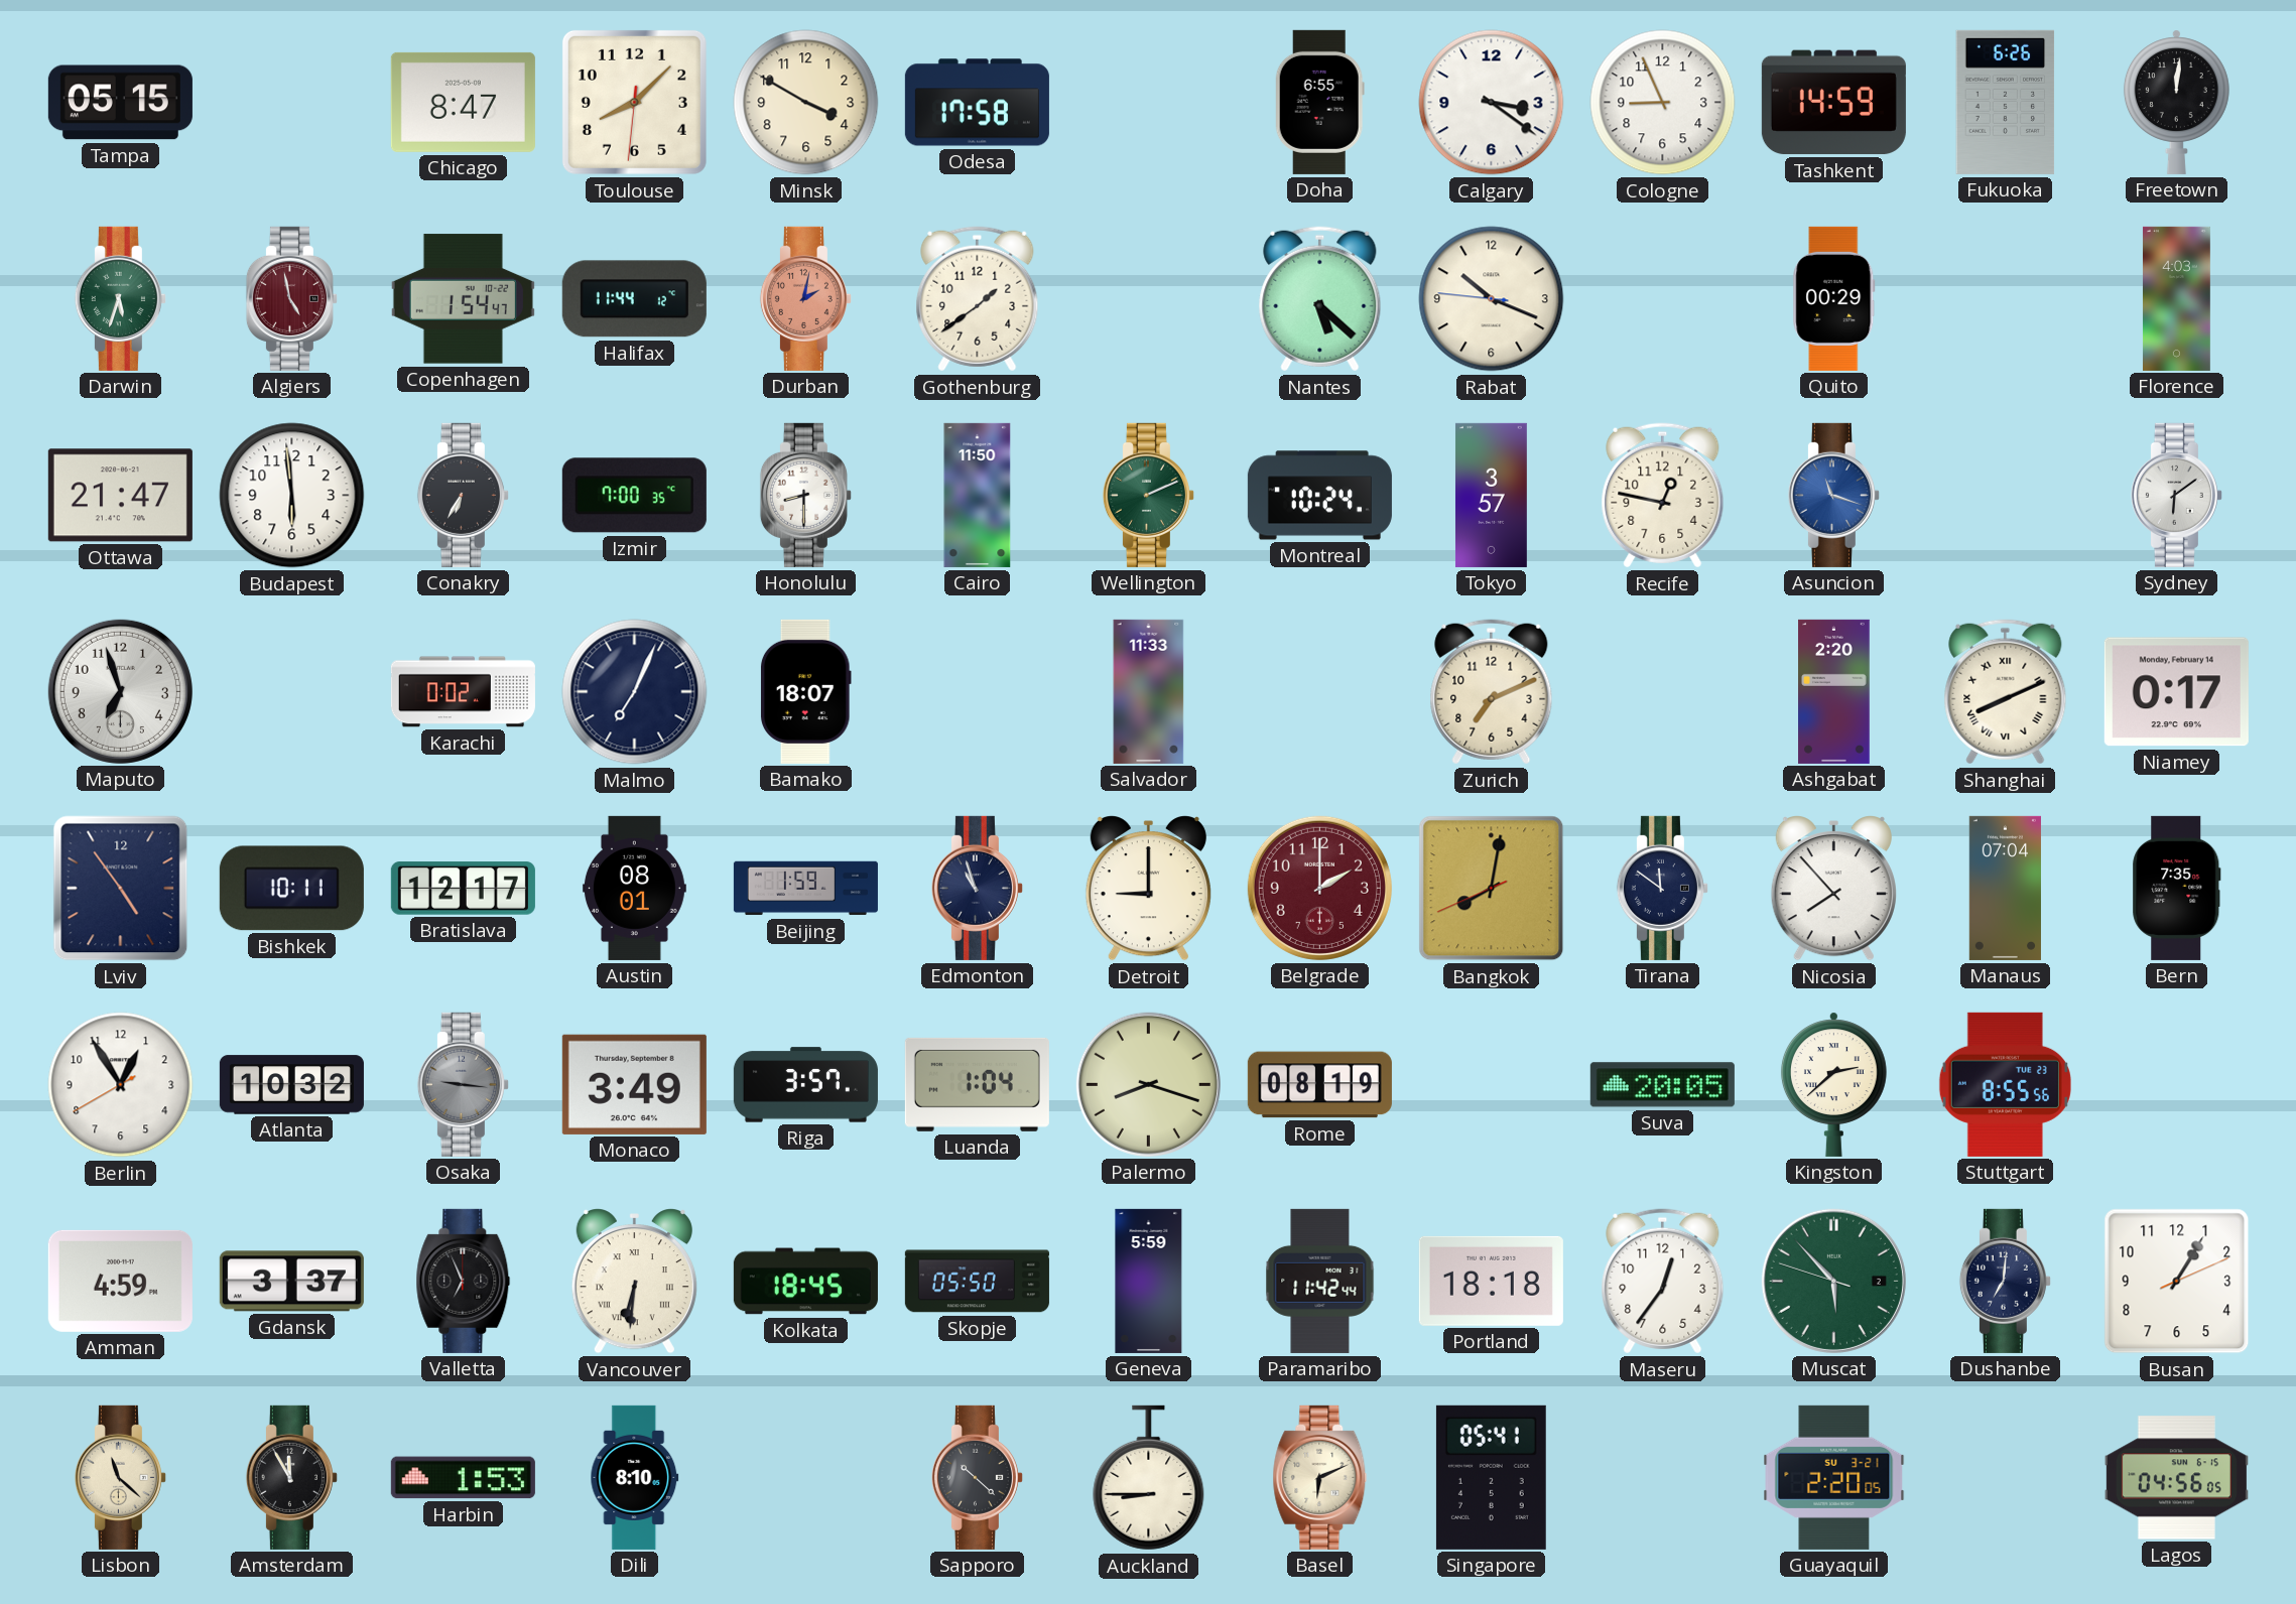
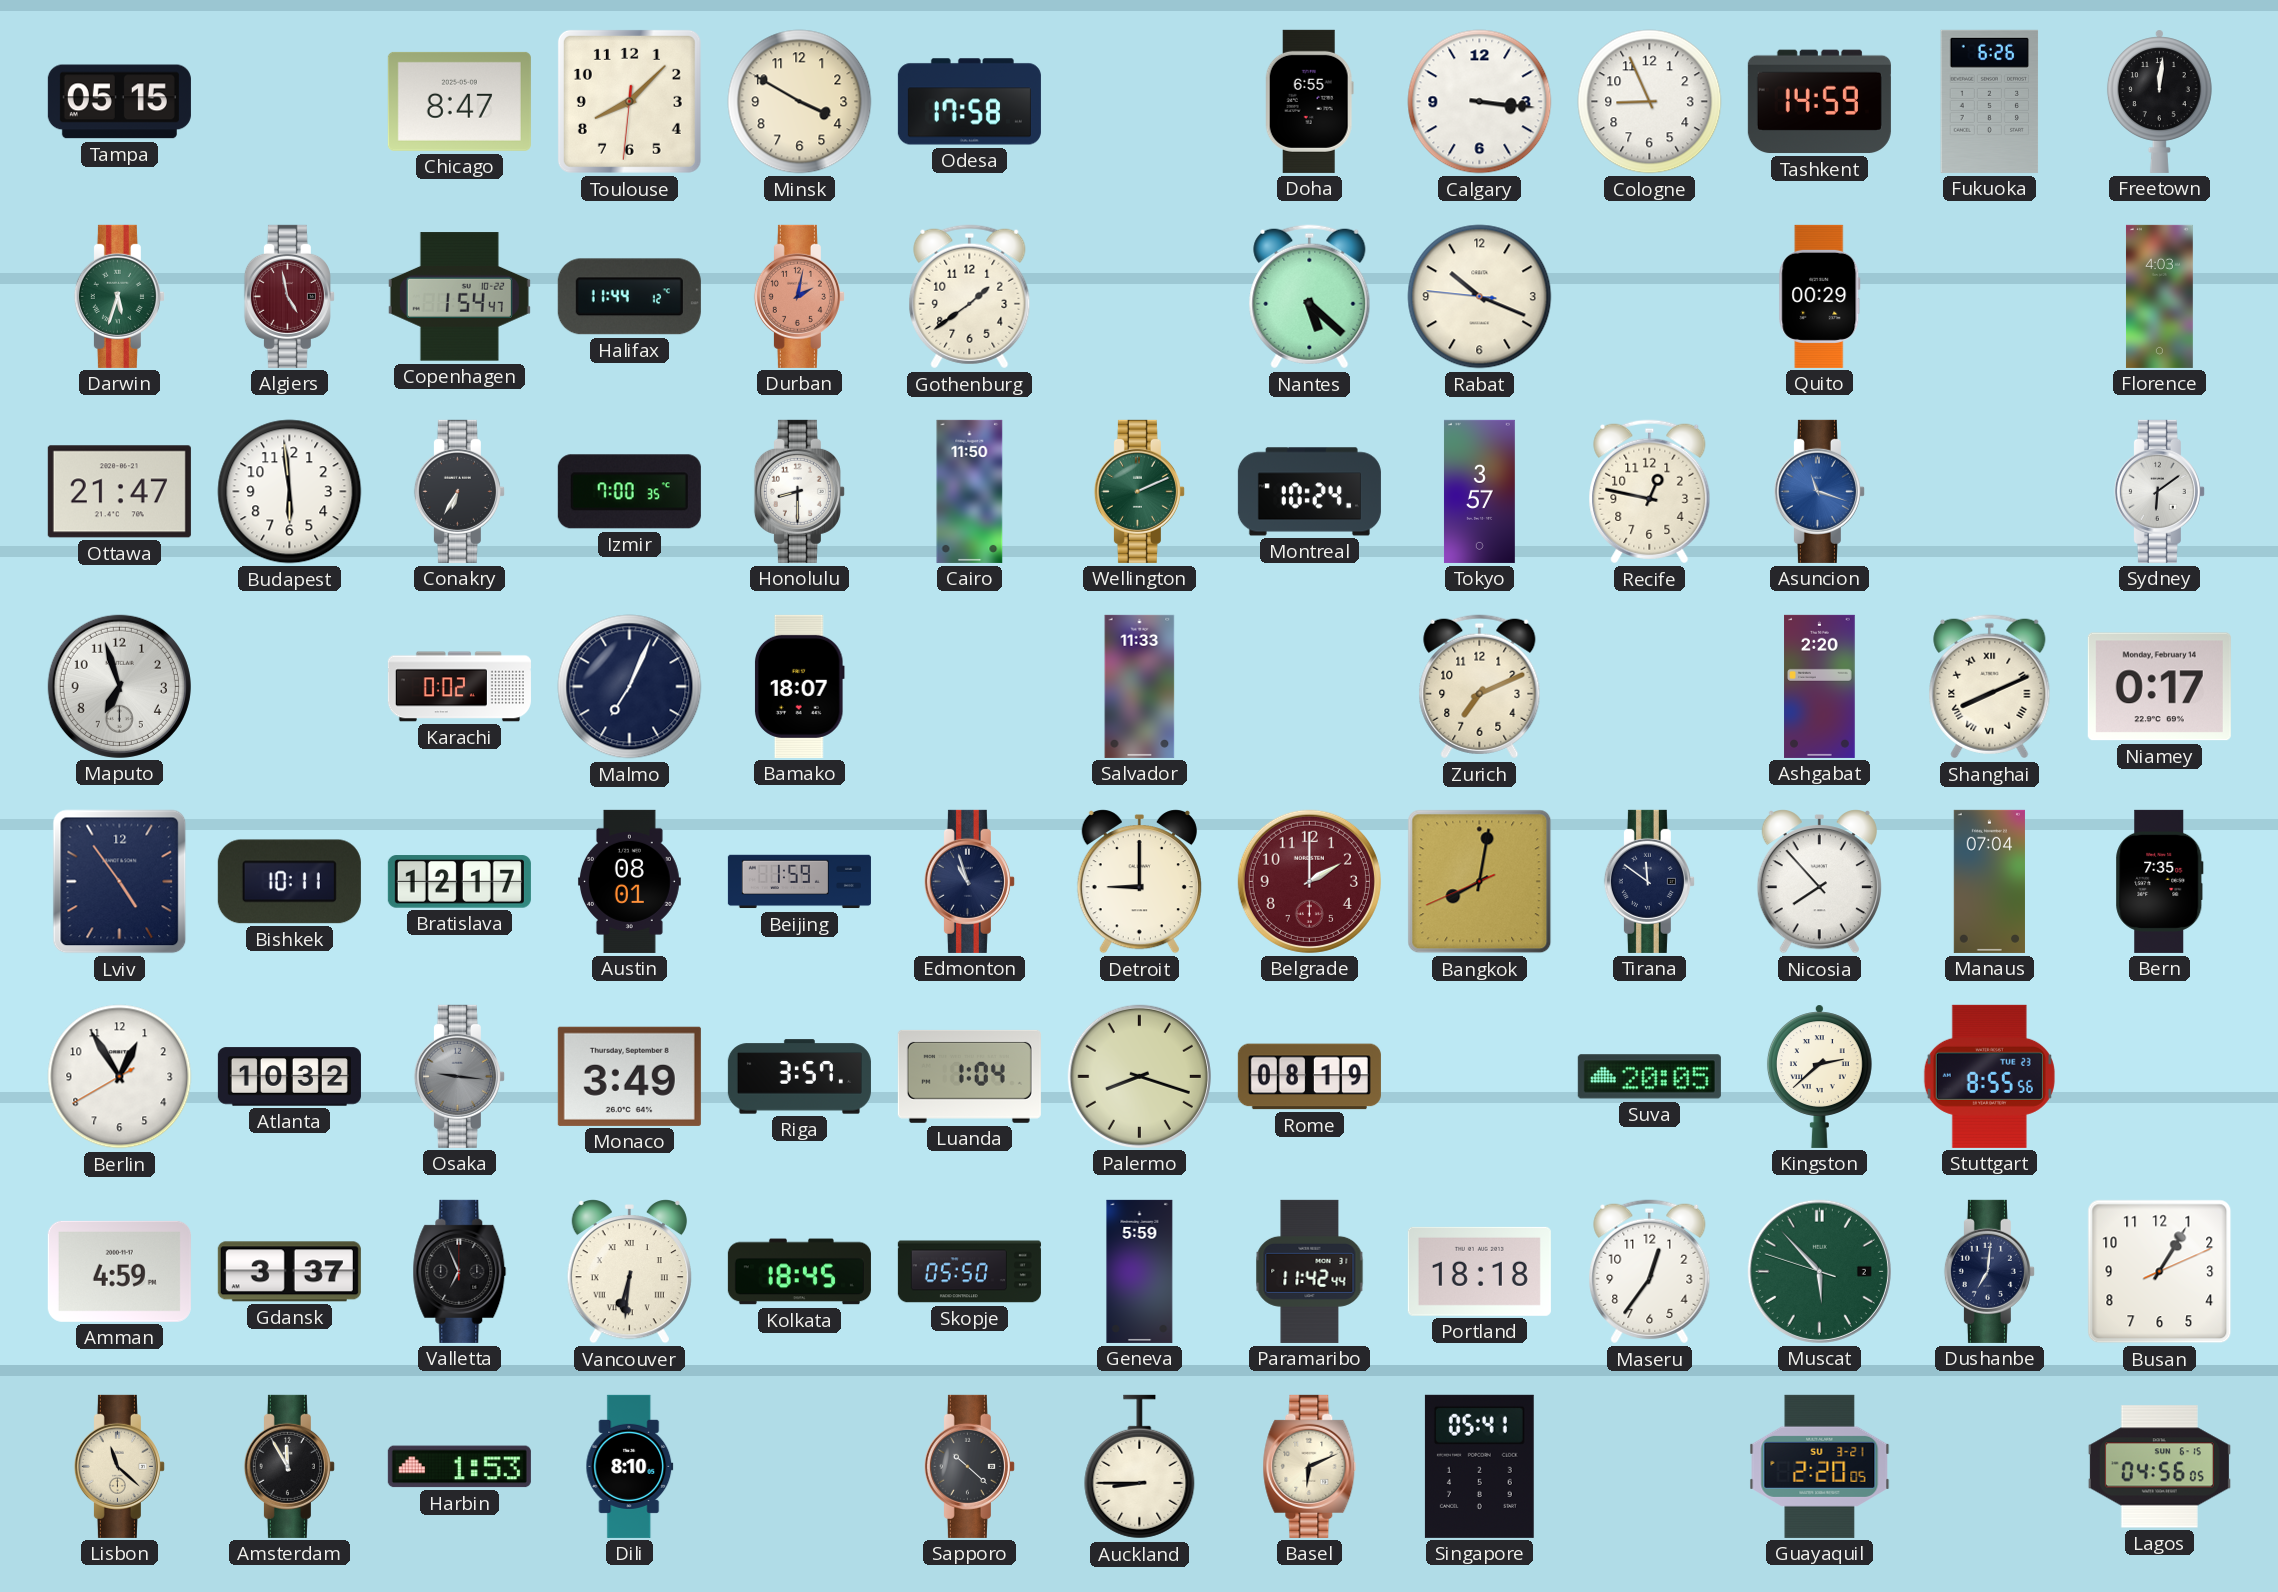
Calgary: 3:21 -> 3:16 (1480, 102)
